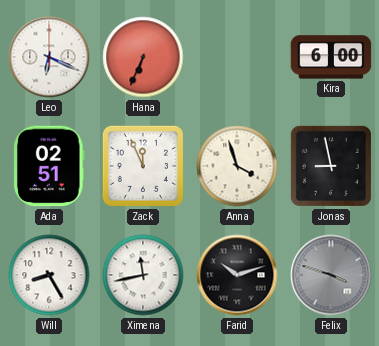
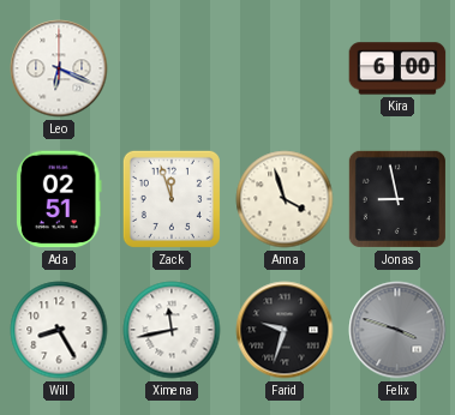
Hana: 6:34 -> none (143, 57)
Zack: 11:56 -> 11:57 (172, 199)
Farid: 10:12 -> 9:33 (285, 330)
